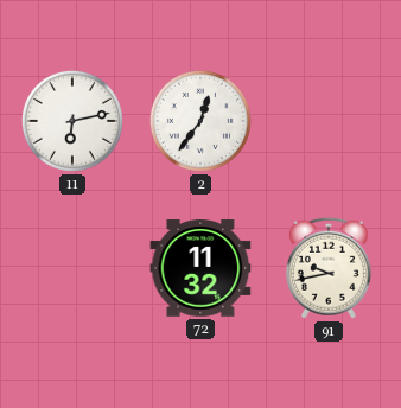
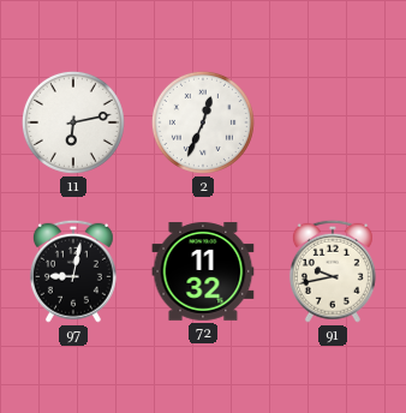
2: 12:36 -> 12:34 (203, 122)
97: none -> 9:02 (73, 271)
